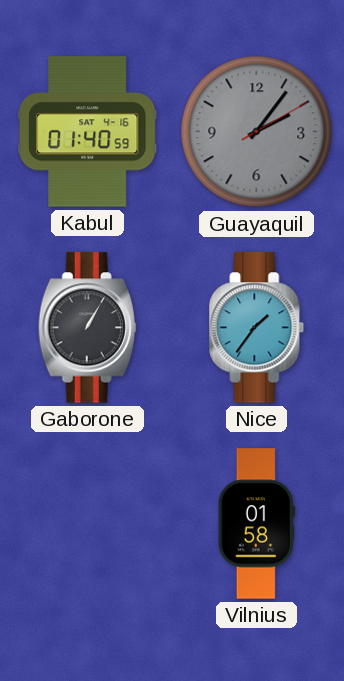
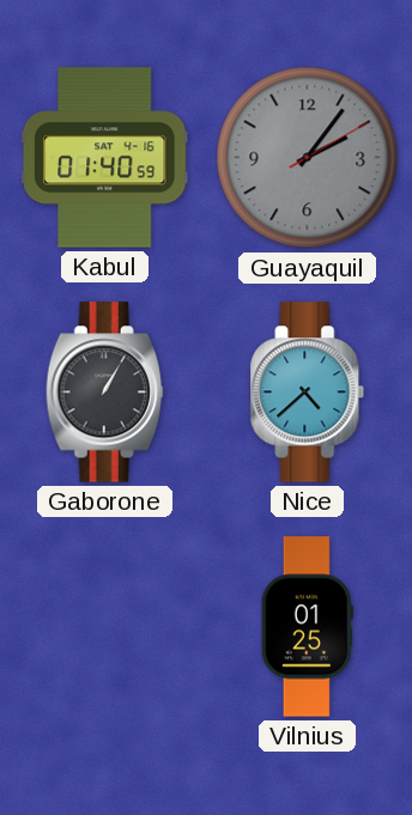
Nice: 1:36 -> 4:38 (308, 393)
Vilnius: 01:58 -> 01:25 (307, 627)
